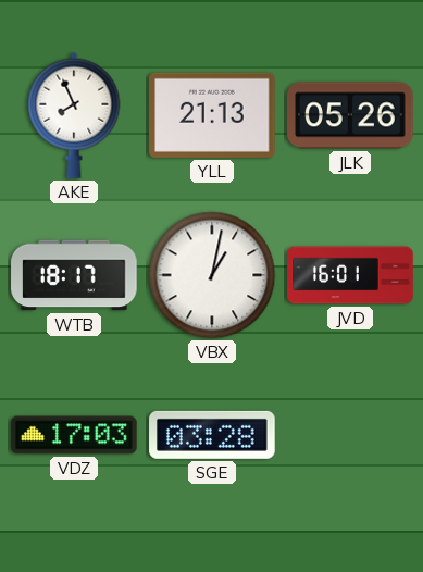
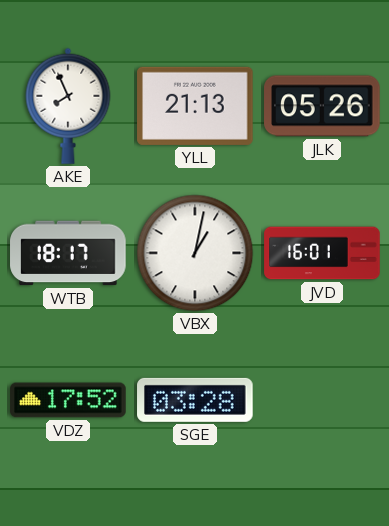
VDZ: 17:03 -> 17:52 (68, 400)
